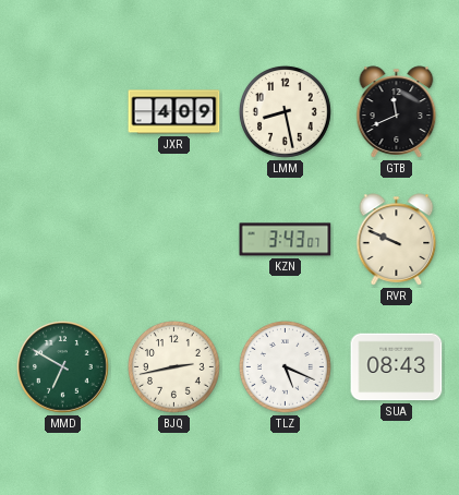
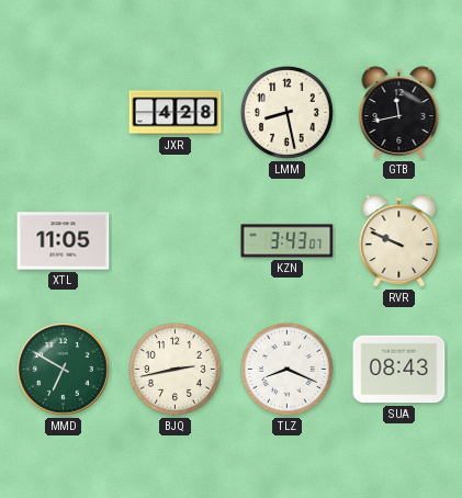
JXR: 4:09 -> 4:28 (176, 113)
GTB: 11:41 -> 11:43 (399, 113)
XTL: none -> 11:05 (64, 241)
TLZ: 5:19 -> 8:19 (288, 370)
